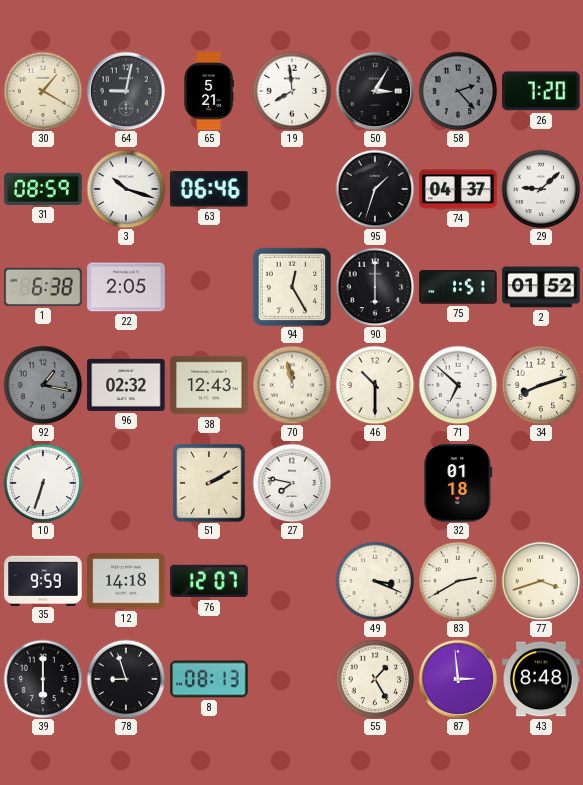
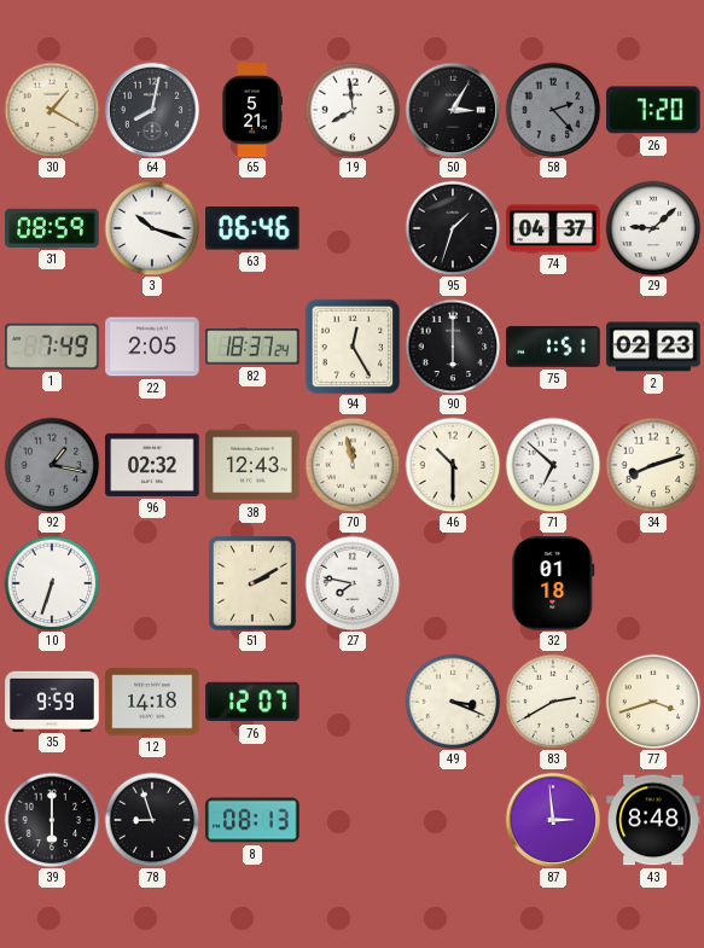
64: 9:02 -> 8:02 (152, 110)
1: 6:38 -> 7:49 (52, 347)
82: none -> 18:37 (252, 347)
2: 01:52 -> 02:23 (653, 347)
55: 1:25 -> none (375, 679)
